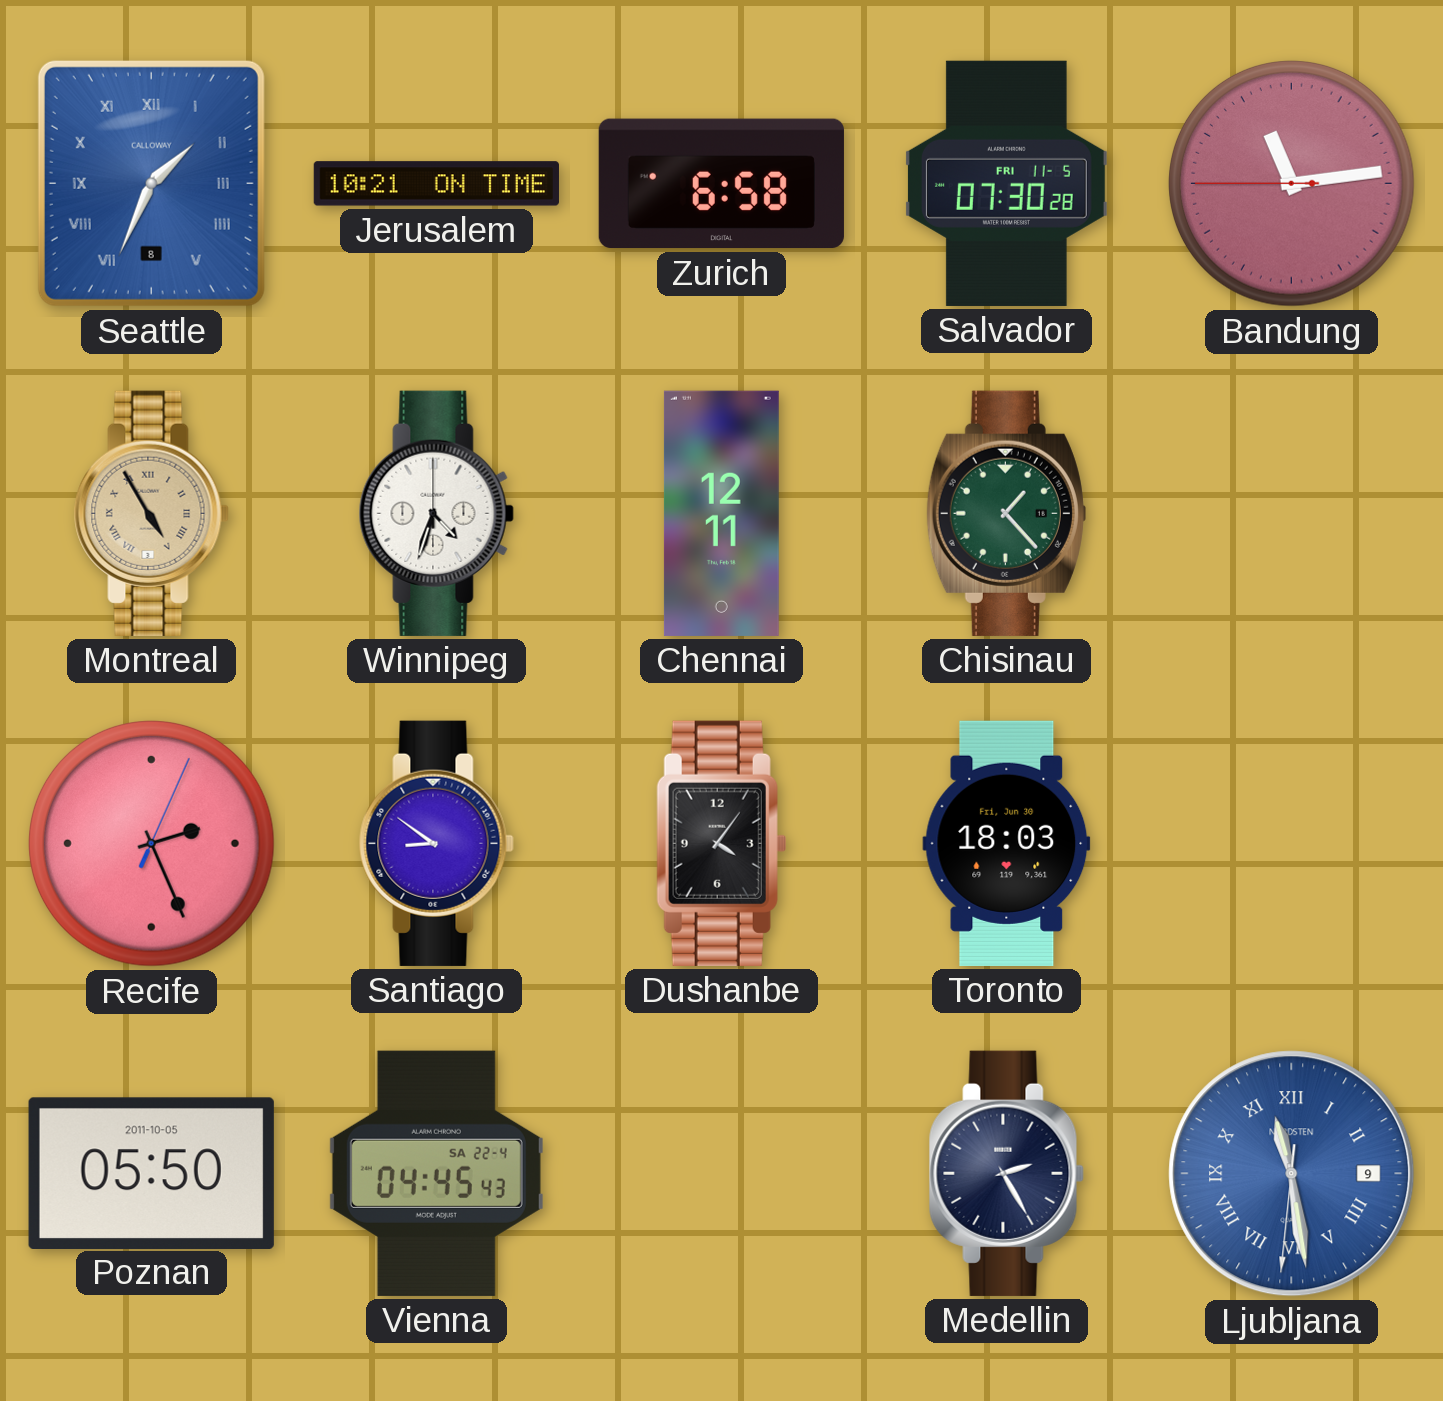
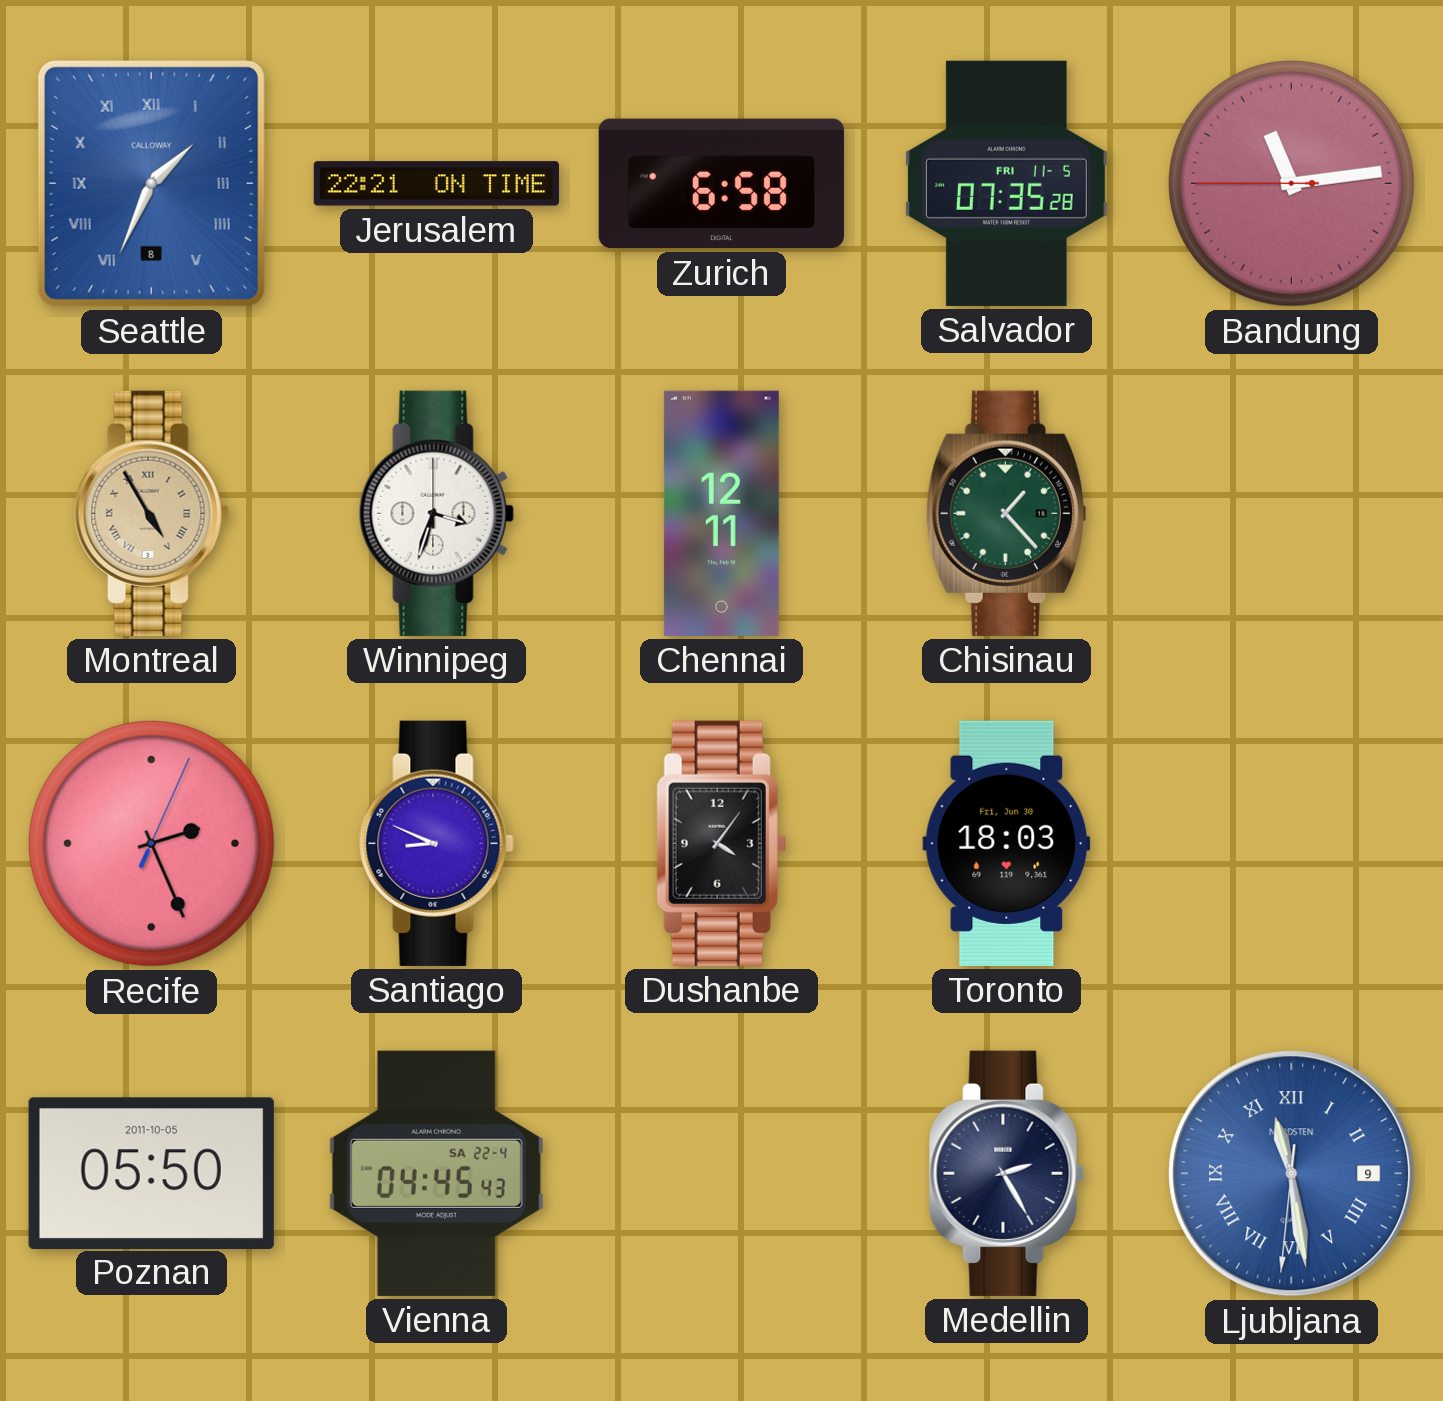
Jerusalem: 10:21 -> 22:21 (436, 184)
Salvador: 07:30 -> 07:35 (1006, 183)
Winnipeg: 4:33 -> 3:33 (436, 513)
Santiago: 8:51 -> 8:49 (436, 843)
